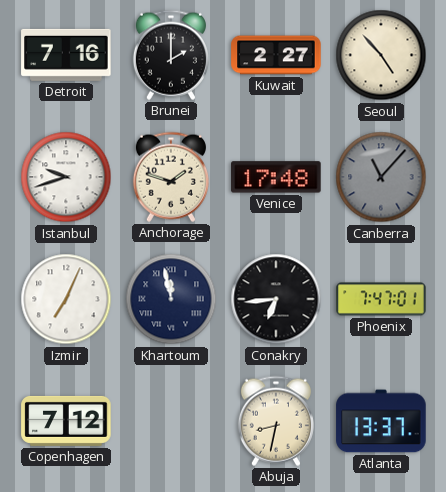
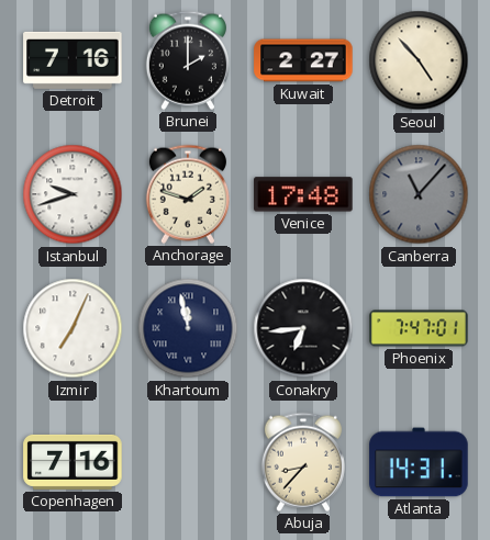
Copenhagen: 7:12 -> 7:16 (73, 462)
Abuja: 8:32 -> 8:37 (303, 462)
Atlanta: 13:37 -> 14:31 (419, 462)
